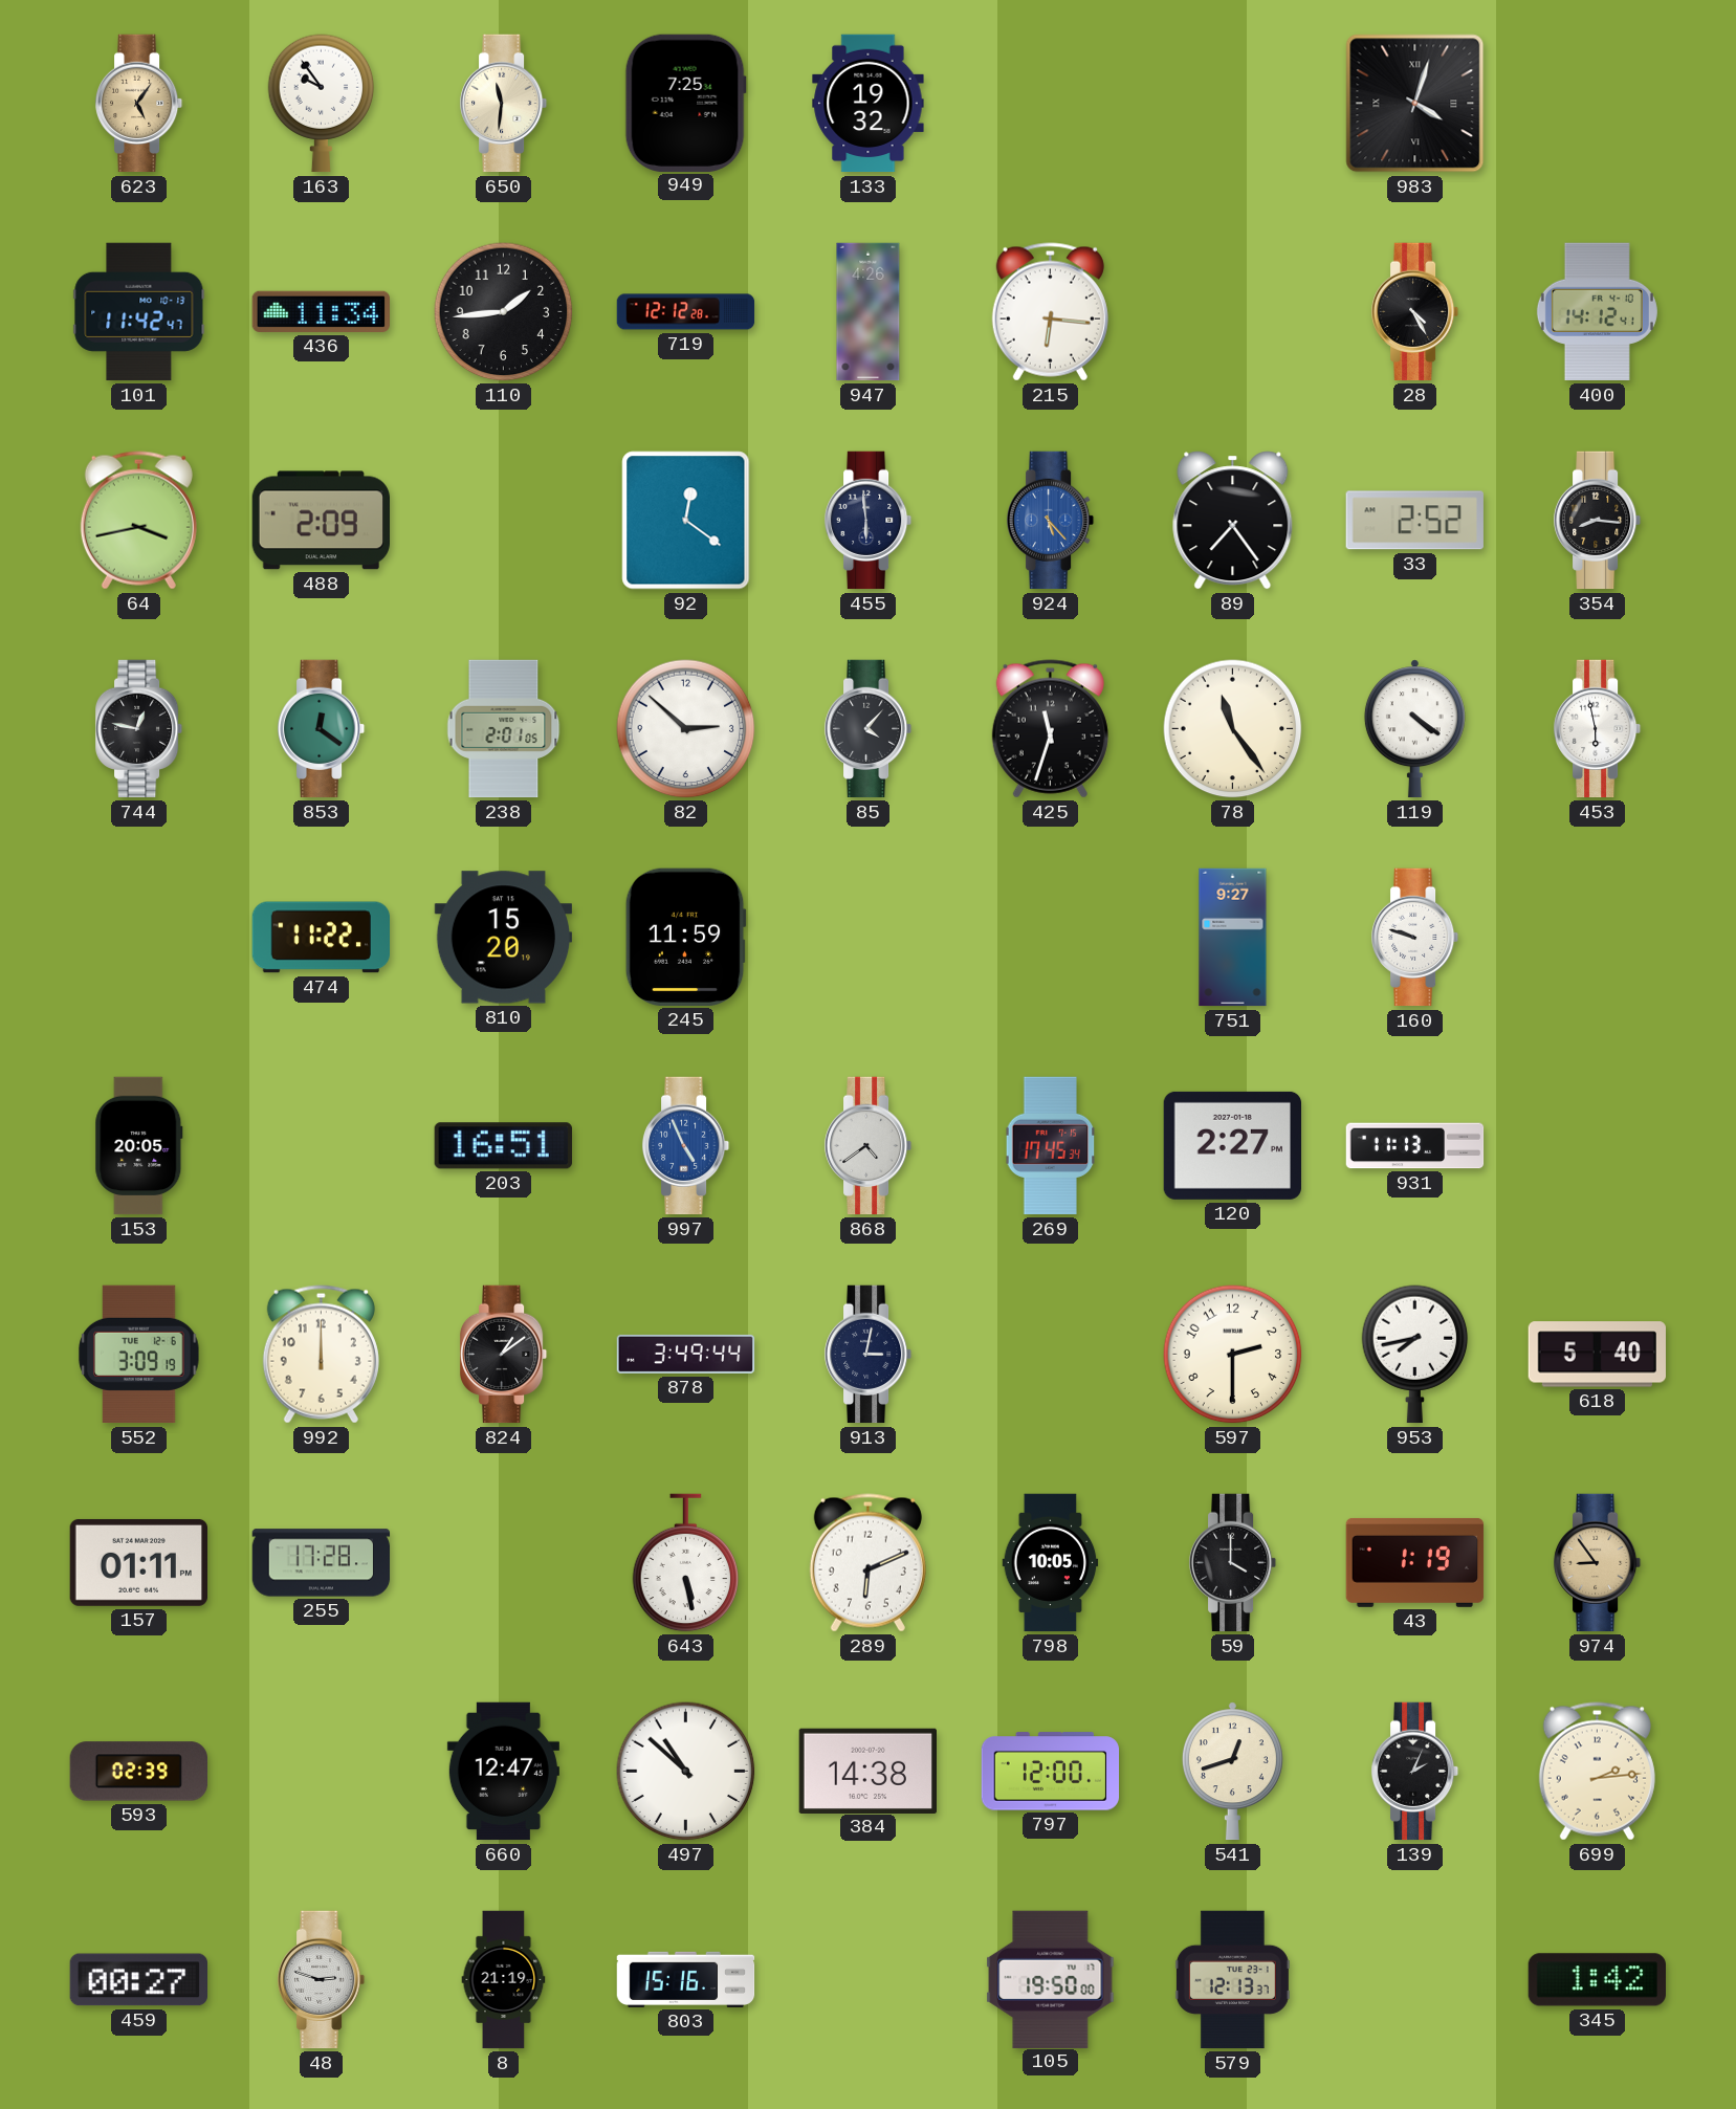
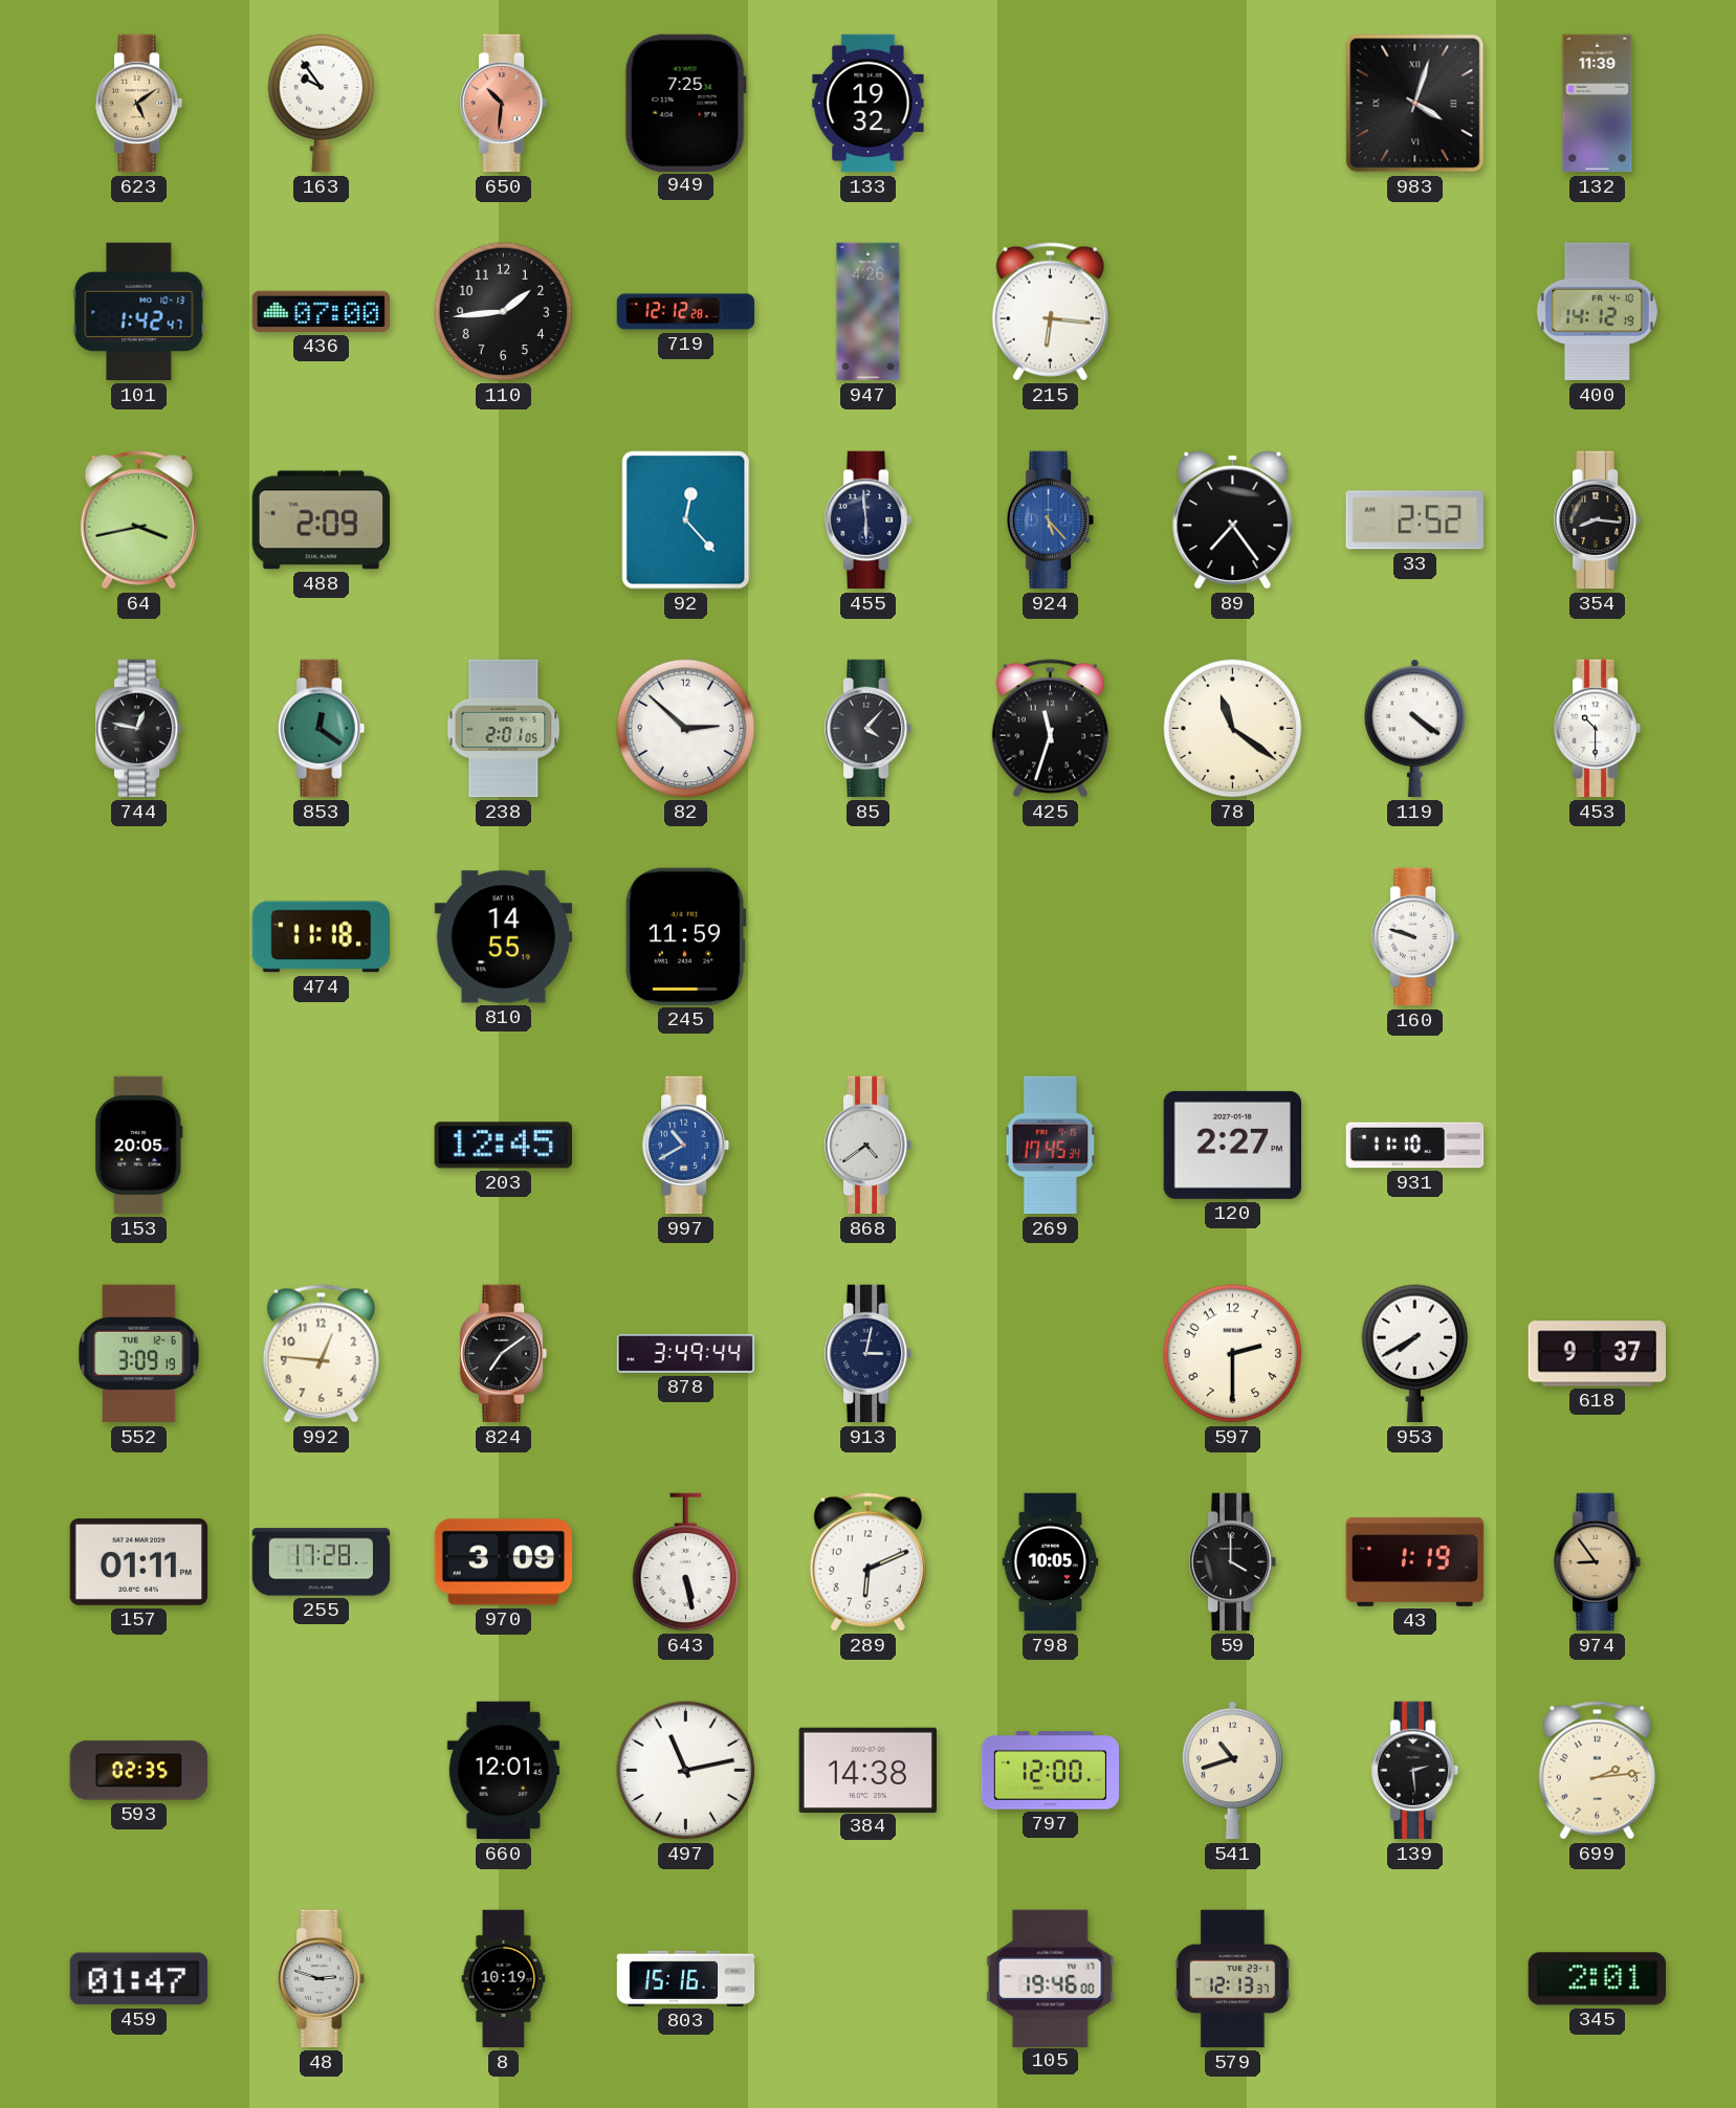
623: 5:06 -> 5:09 (139, 104)
650: 11:31 -> 10:31 (504, 104)
650 dial: cream -> salmon (504, 104)
132: none -> 11:39 (1598, 104)
101: 11:42 -> 1:42 (139, 312)
436: 11:34 -> 07:00 (321, 311)
28: 4:25 -> none (1415, 312)
400: 14:12:41 -> 14:12:19 (1597, 312)
92: 12:21 -> 12:23 (686, 520)
78: 11:24 -> 11:21 (1233, 729)
453: 5:58 -> 10:30 (1598, 729)
474: 11:22 -> 11:18 (321, 937)
810: 15:20 -> 14:55 (503, 937)
751: 9:27 -> none (1233, 938)
203: 16:51 -> 12:45 (503, 1146)
997: 4:56 -> 10:40 (686, 1146)
931: 11:13 -> 11:10 (1415, 1146)
992: 12:00 -> 12:46 (321, 1354)
824: 1:09 -> 7:09 (504, 1354)
953: 7:43 -> 7:40 (1415, 1354)
618: 5:40 -> 9:37 (1597, 1354)
970: none -> 3:09 (503, 1562)
593: 02:39 -> 02:35 (139, 1771)
660: 12:47 -> 12:01 (503, 1771)
497: 10:52 -> 11:13 (686, 1771)
541: 12:42 -> 10:42 (1232, 1771)
139: 2:04 -> 2:29 (1415, 1771)
459: 00:27 -> 01:47 (138, 1979)
8: 21:19 -> 10:19 (504, 1979)
105: 19:50 -> 19:46 (1051, 1978)
345: 1:42 -> 2:01 (1597, 1979)
